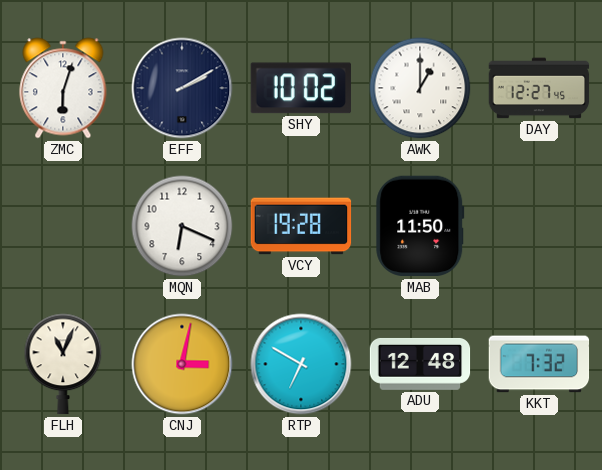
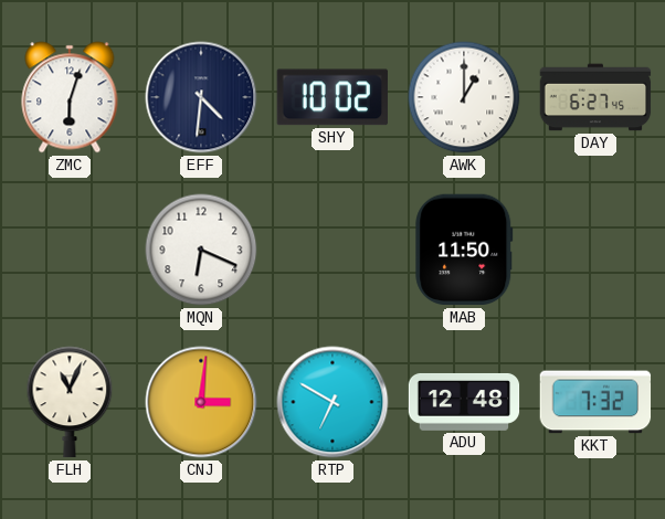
EFF: 2:10 -> 4:31 (201, 97)
DAY: 12:27 -> 6:27 (595, 97)
VCY: 19:28 -> none (301, 226)
CNJ: 3:02 -> 3:01 (201, 402)
